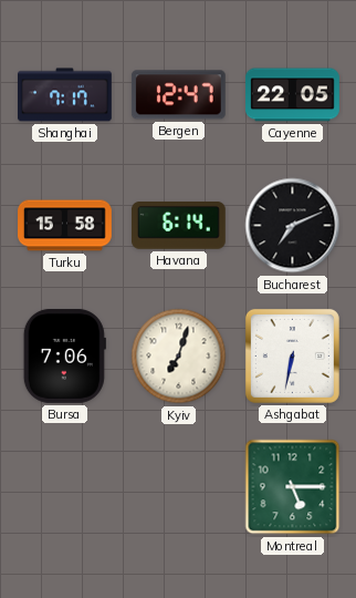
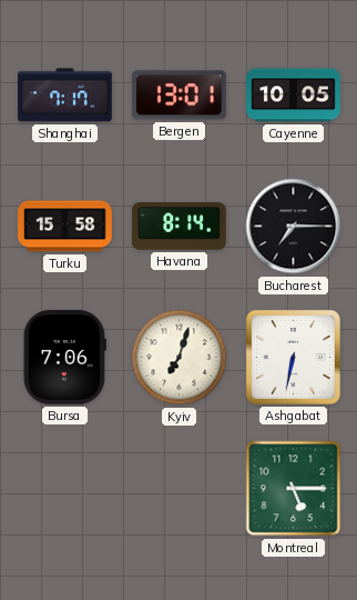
Bergen: 12:47 -> 13:01 (178, 96)
Cayenne: 22:05 -> 10:05 (294, 96)
Havana: 6:14 -> 8:14 (178, 227)
Bucharest: 7:11 -> 7:15 (294, 227)
